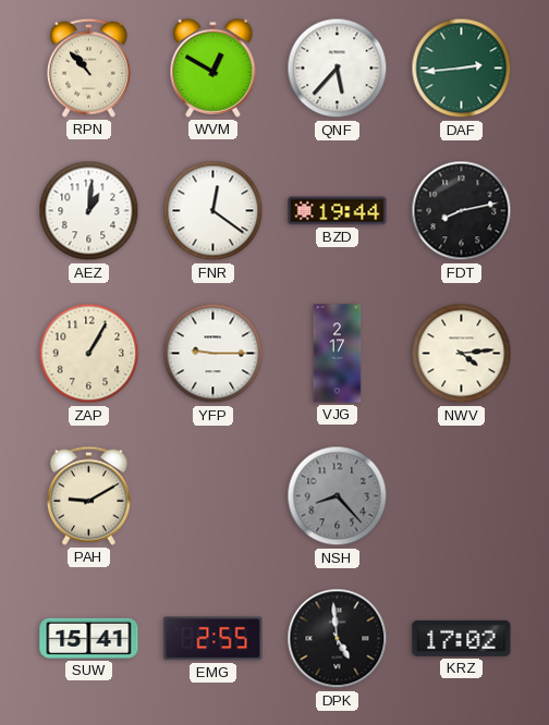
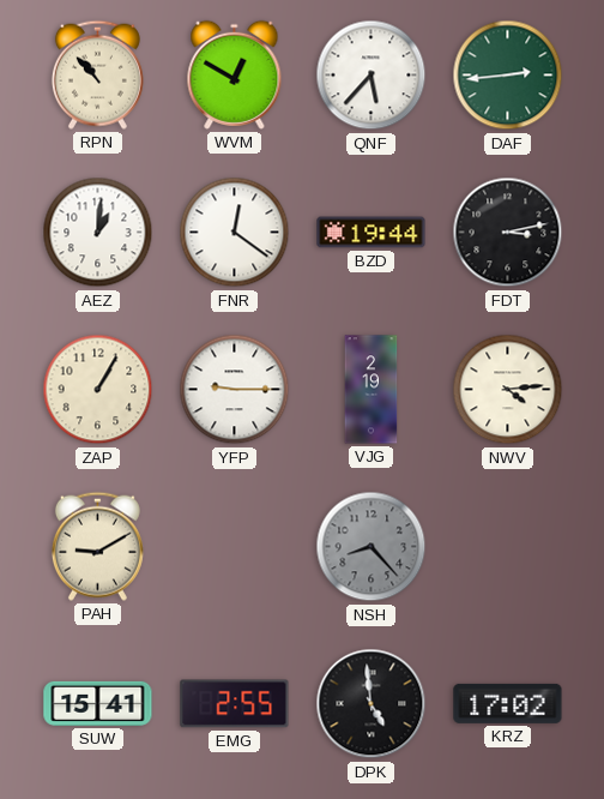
FDT: 8:13 -> 3:13 (508, 233)
VJG: 2:17 -> 2:19 (372, 390)
